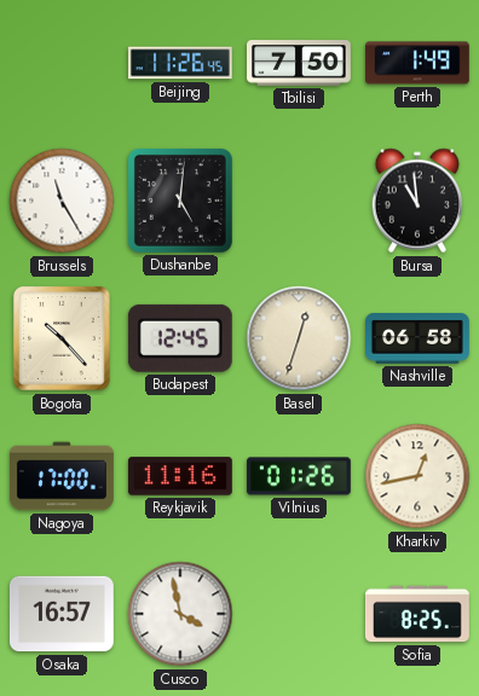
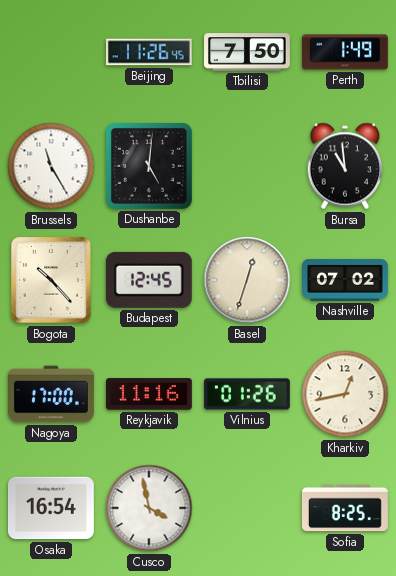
Nashville: 06:58 -> 07:02 (346, 280)
Osaka: 16:57 -> 16:54 (51, 508)
